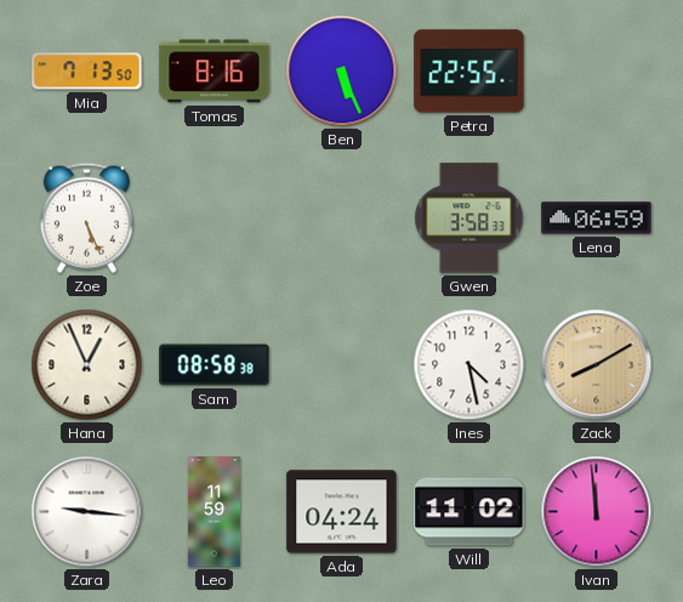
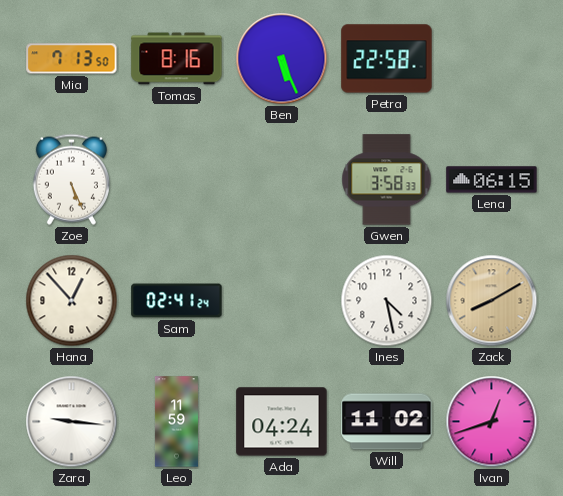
Petra: 22:55 -> 22:58 (387, 59)
Lena: 06:59 -> 06:15 (492, 180)
Hana: 12:56 -> 12:53 (72, 301)
Sam: 08:58 -> 02:41 (177, 301)
Ivan: 11:59 -> 12:42 (492, 422)
